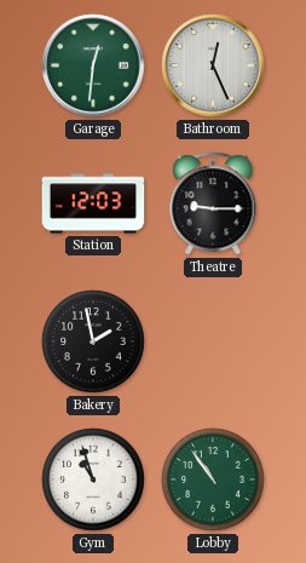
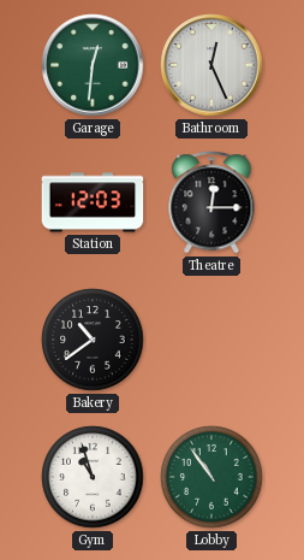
Theatre: 9:15 -> 12:15 (211, 202)
Bakery: 1:58 -> 10:39 (93, 340)
